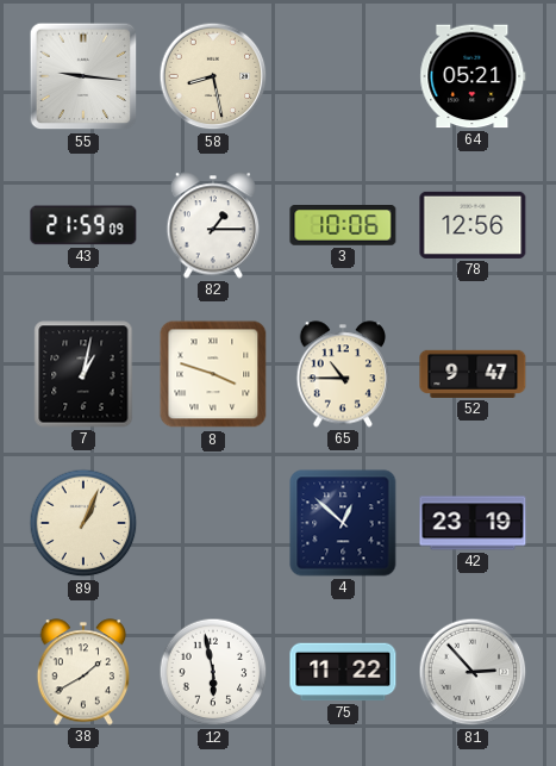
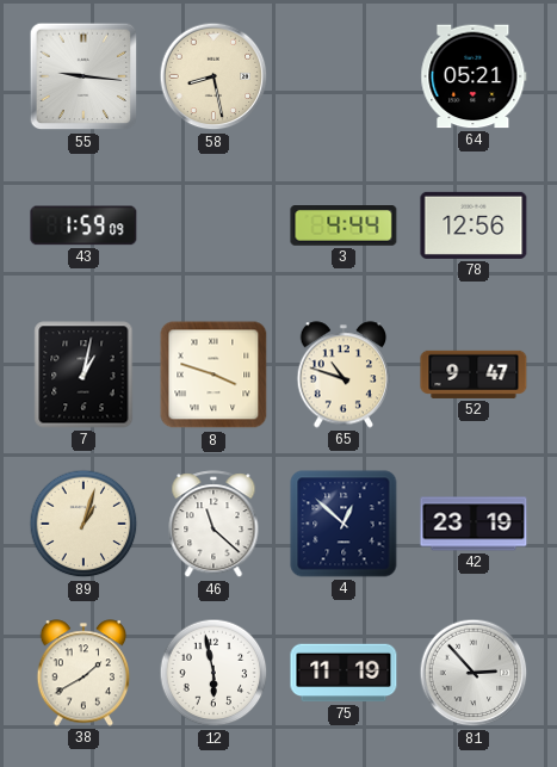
43: 21:59 -> 1:59 (83, 225)
82: 1:15 -> none (213, 225)
3: 10:06 -> 4:44 (344, 225)
65: 10:45 -> 10:48 (344, 375)
89: 1:04 -> 1:03 (83, 524)
46: none -> 11:22 (213, 525)
75: 11:22 -> 11:19 (344, 673)
